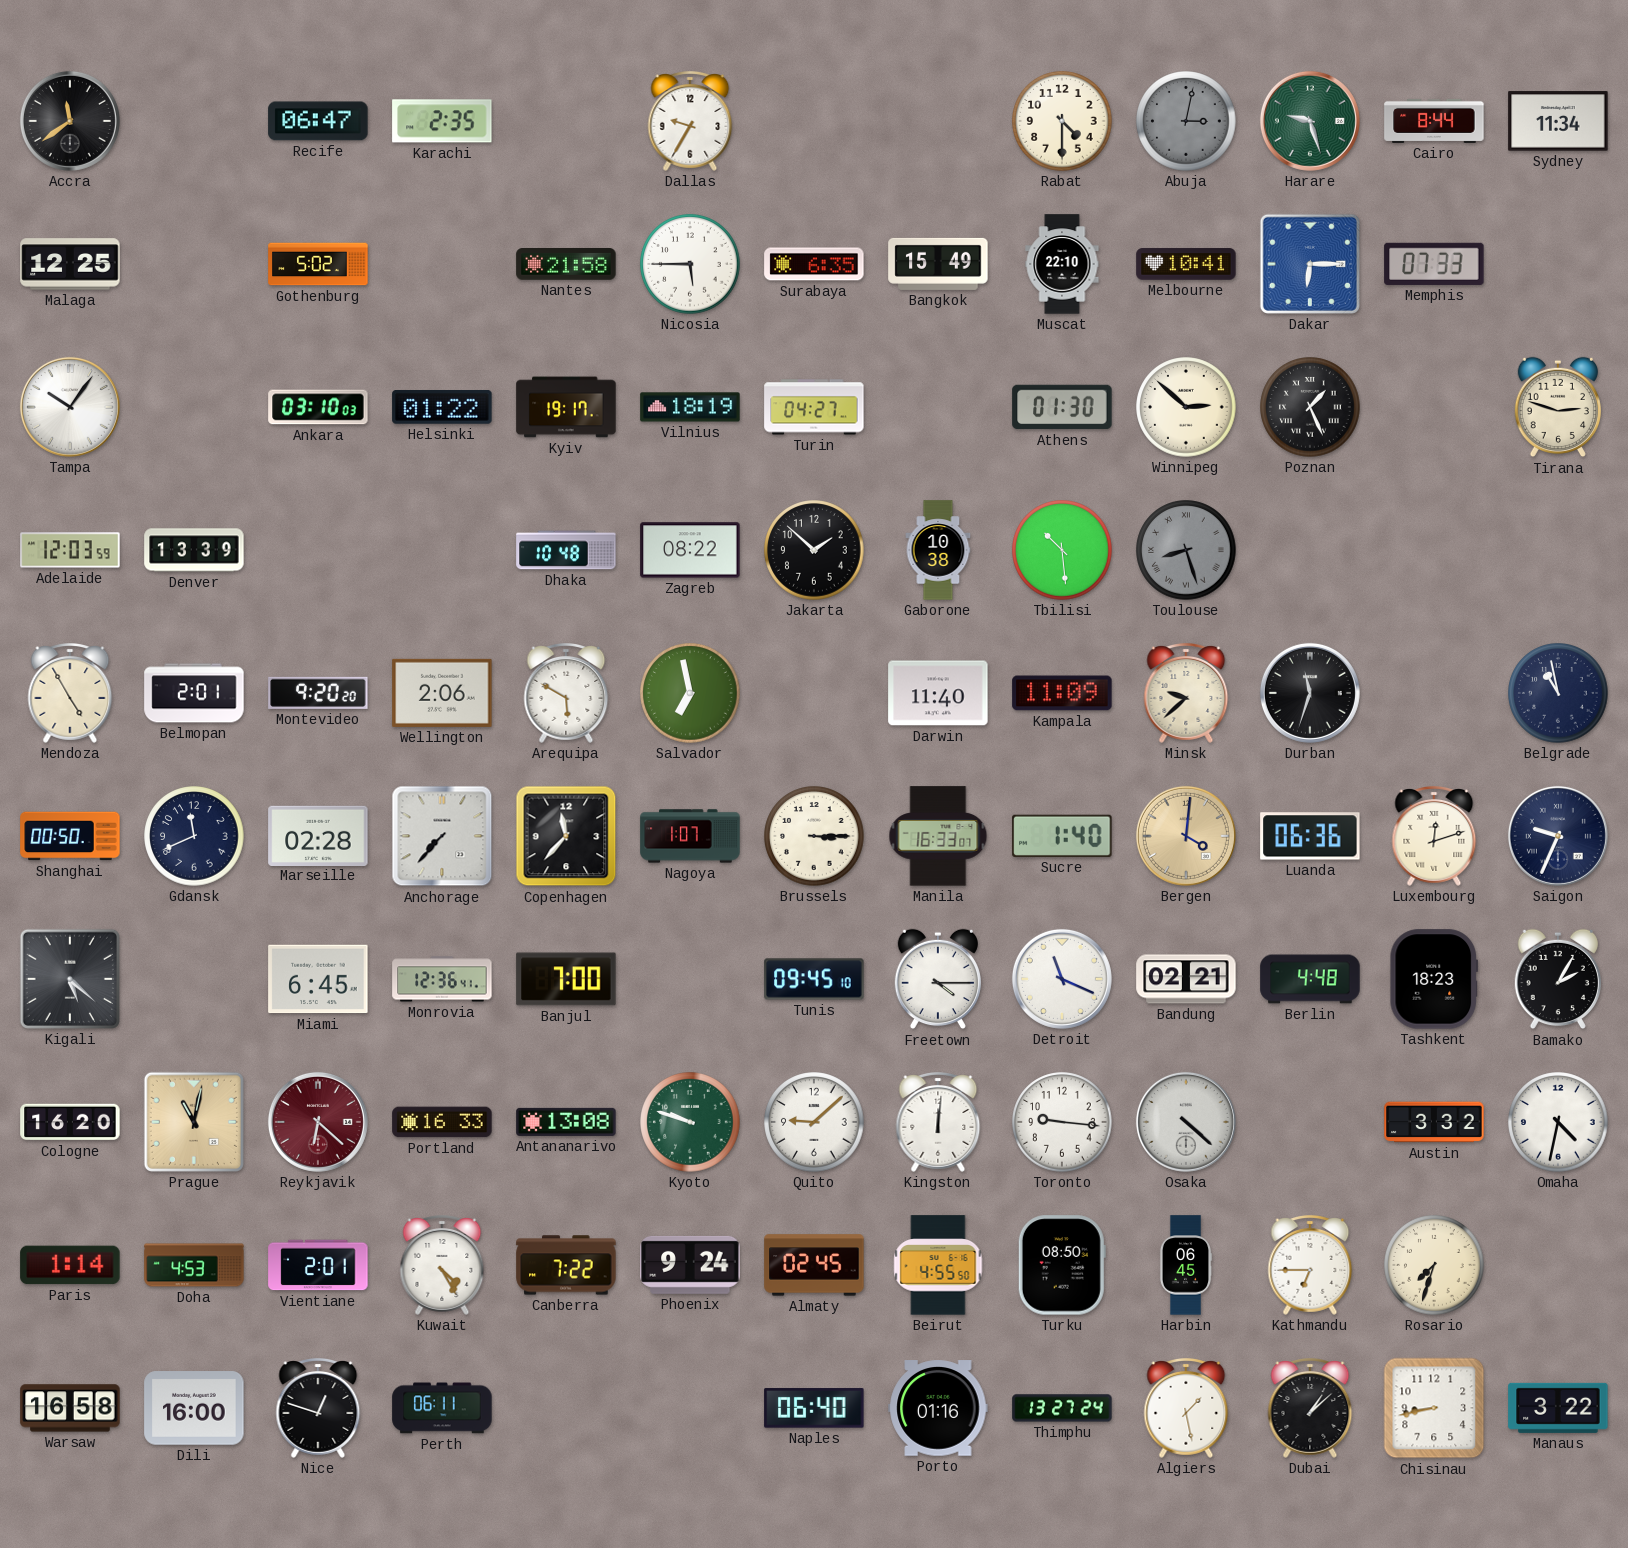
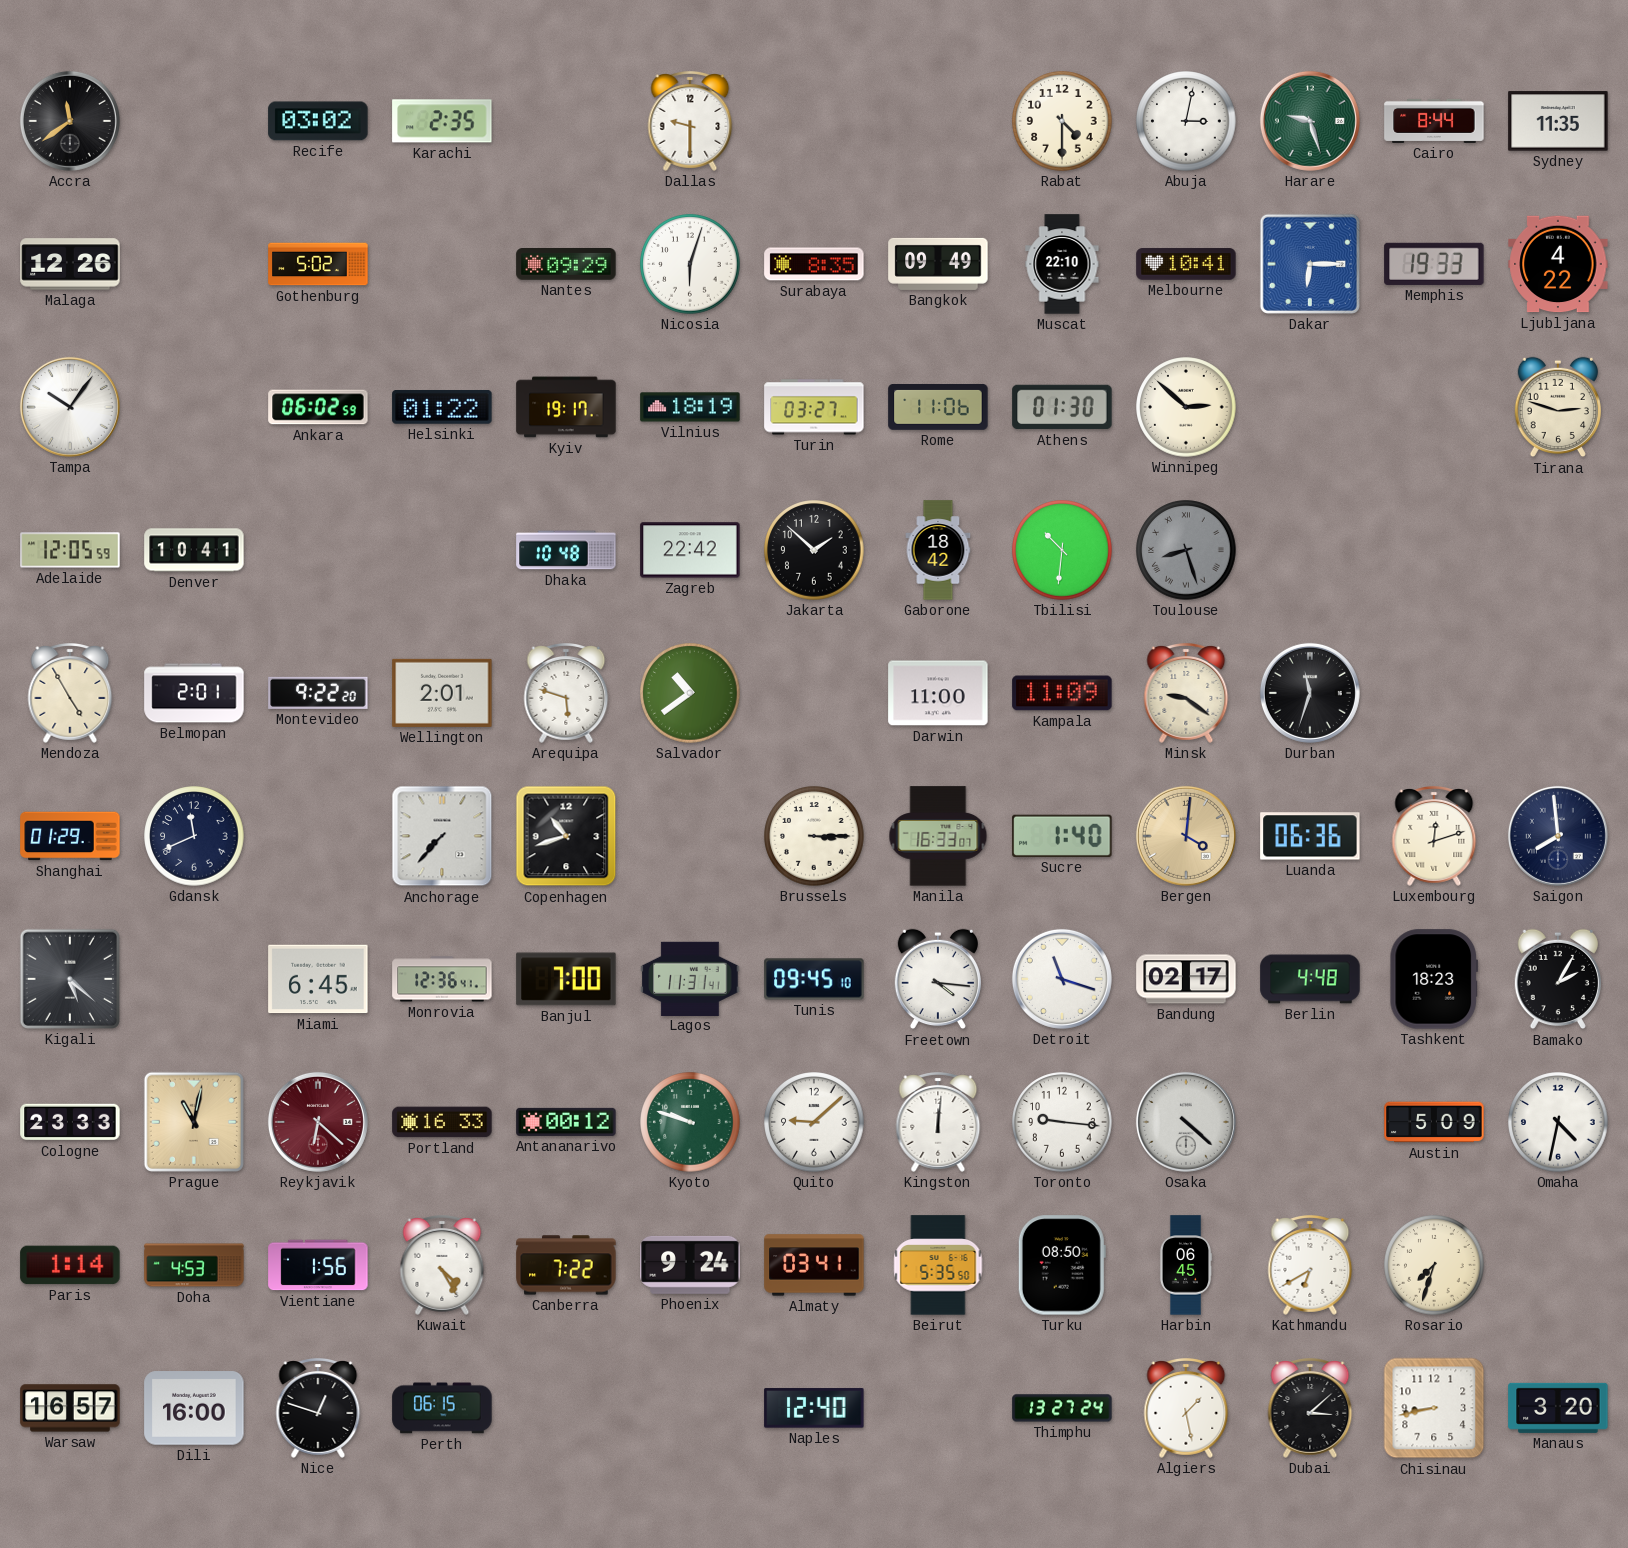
Recife: 06:47 -> 03:02 (318, 121)
Dallas: 9:35 -> 9:30 (690, 122)
Abuja dial: grey -> white (1186, 121)
Sydney: 11:34 -> 11:35 (1558, 121)
Malaga: 12:25 -> 12:26 (70, 264)
Nantes: 21:58 -> 09:29 (566, 264)
Nicosia: 5:45 -> 6:03 (690, 264)
Surabaya: 6:35 -> 8:35 (814, 264)
Bangkok: 15:49 -> 09:49 (938, 264)
Memphis: 07:33 -> 19:33 (1434, 264)
Ljubljana: none -> 4:22 (1558, 264)
Ankara: 03:10 -> 06:02 (318, 407)
Turin: 04:27 -> 03:27 (814, 407)
Rome: none -> 11:06 (938, 408)
Poznan: 1:26 -> none (1310, 407)
Adelaide: 12:03 -> 12:05 (70, 550)
Denver: 13:39 -> 10:41 (194, 550)
Zagreb: 08:22 -> 22:42 (690, 550)
Gaborone: 10:38 -> 18:42 (938, 550)
Tbilisi: 10:29 -> 10:31 (1062, 550)
Montevideo: 9:20 -> 9:22 (318, 693)
Wellington: 2:06 -> 2:01 (442, 693)
Arequipa: 5:50 -> 5:48 (566, 694)
Salvador: 6:58 -> 10:39 (690, 693)
Darwin: 11:40 -> 11:00 (938, 693)
Minsk: 9:38 -> 9:21 (1186, 694)
Belgrade: 10:58 -> none (1558, 693)
Shanghai: 00:50 -> 01:29 (70, 836)
Marseille: 02:28 -> none (318, 835)
Copenhagen: 11:37 -> 10:42 (566, 836)
Nagoya: 1:07 -> none (690, 836)
Saigon: 9:34 -> 7:59 (1558, 836)
Lagos: none -> 11:31 (690, 978)
Freetown: 4:15 -> 4:16 (938, 979)
Detroit: 11:19 -> 11:18 (1062, 979)
Bandung: 02:21 -> 02:17 (1186, 979)
Cologne: 16:20 -> 23:33 (70, 1122)
Antananarivo: 13:08 -> 00:12 (566, 1122)
Austin: 3:32 -> 5:09 (1434, 1122)
Vientiane: 2:01 -> 1:56 (318, 1265)
Almaty: 02:45 -> 03:41 (814, 1265)
Beirut: 4:55 -> 5:35 (938, 1265)
Kathmandu: 6:45 -> 6:40 (1310, 1266)
Warsaw: 16:58 -> 16:57 (70, 1408)
Perth: 06:11 -> 06:15 (442, 1408)
Naples: 06:40 -> 12:40 (814, 1408)
Porto: 01:16 -> none (938, 1408)
Dubai: 1:08 -> 3:08 (1310, 1409)
Manaus: 3:22 -> 3:20 (1558, 1408)
